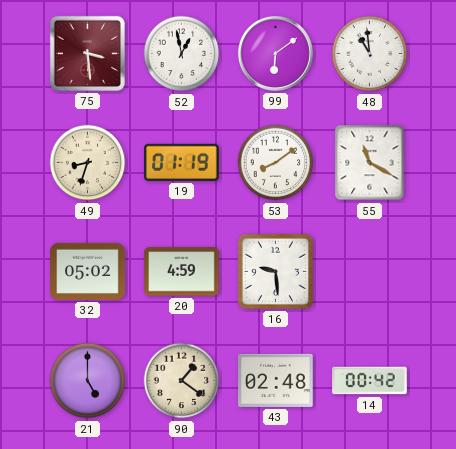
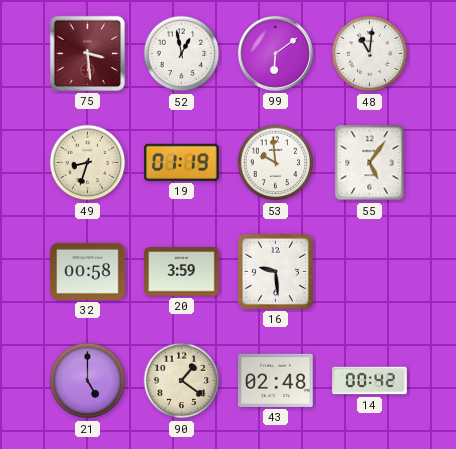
48: 10:59 -> 11:01 (370, 54)
53: 8:09 -> 9:59 (276, 163)
55: 11:20 -> 5:06 (370, 163)
32: 05:02 -> 00:58 (88, 271)
20: 4:59 -> 3:59 (182, 272)
